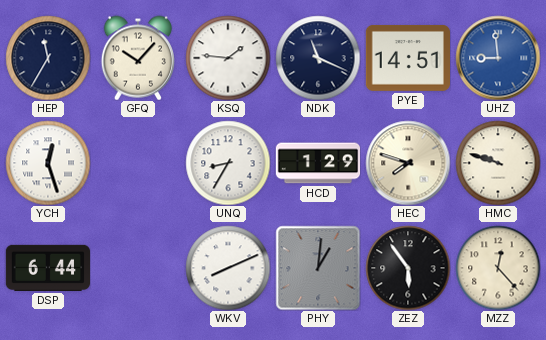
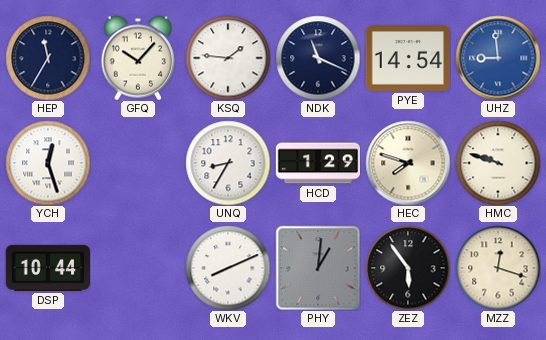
PYE: 14:51 -> 14:54 (407, 58)
DSP: 6:44 -> 10:44 (47, 268)
MZZ: 12:23 -> 12:18 (498, 268)
